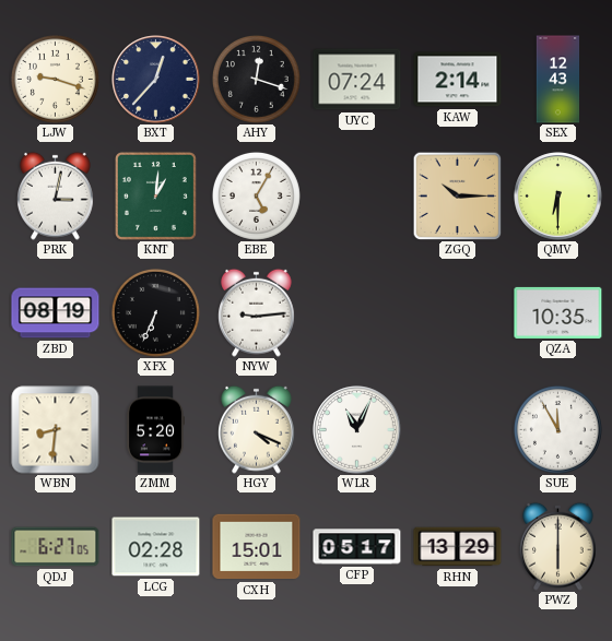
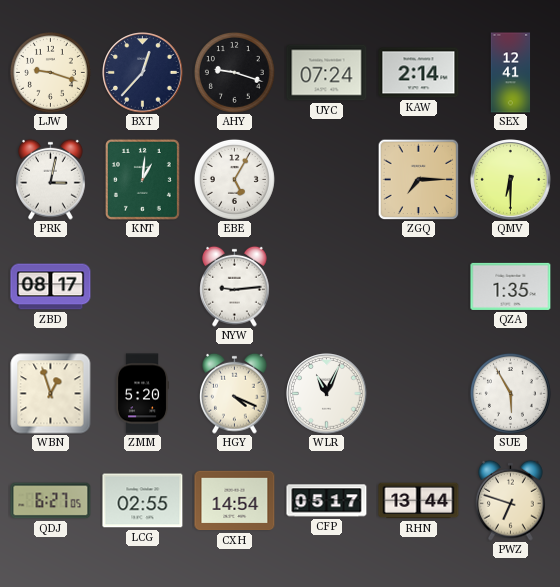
AHY: 12:18 -> 9:18 (234, 72)
SEX: 12:43 -> 12:41 (511, 73)
ZGQ: 10:15 -> 7:15 (418, 179)
ZBD: 08:19 -> 08:17 (51, 287)
XFX: 6:34 -> none (155, 312)
QZA: 10:35 -> 1:35 (511, 286)
WBN: 8:31 -> 12:57 (51, 394)
SUE: 11:55 -> 5:55 (510, 393)
LCG: 02:28 -> 02:55 (143, 501)
CXH: 15:01 -> 14:54 (235, 501)
RHN: 13:29 -> 13:44 (419, 501)
PWZ: 6:00 -> 6:48 (511, 500)
